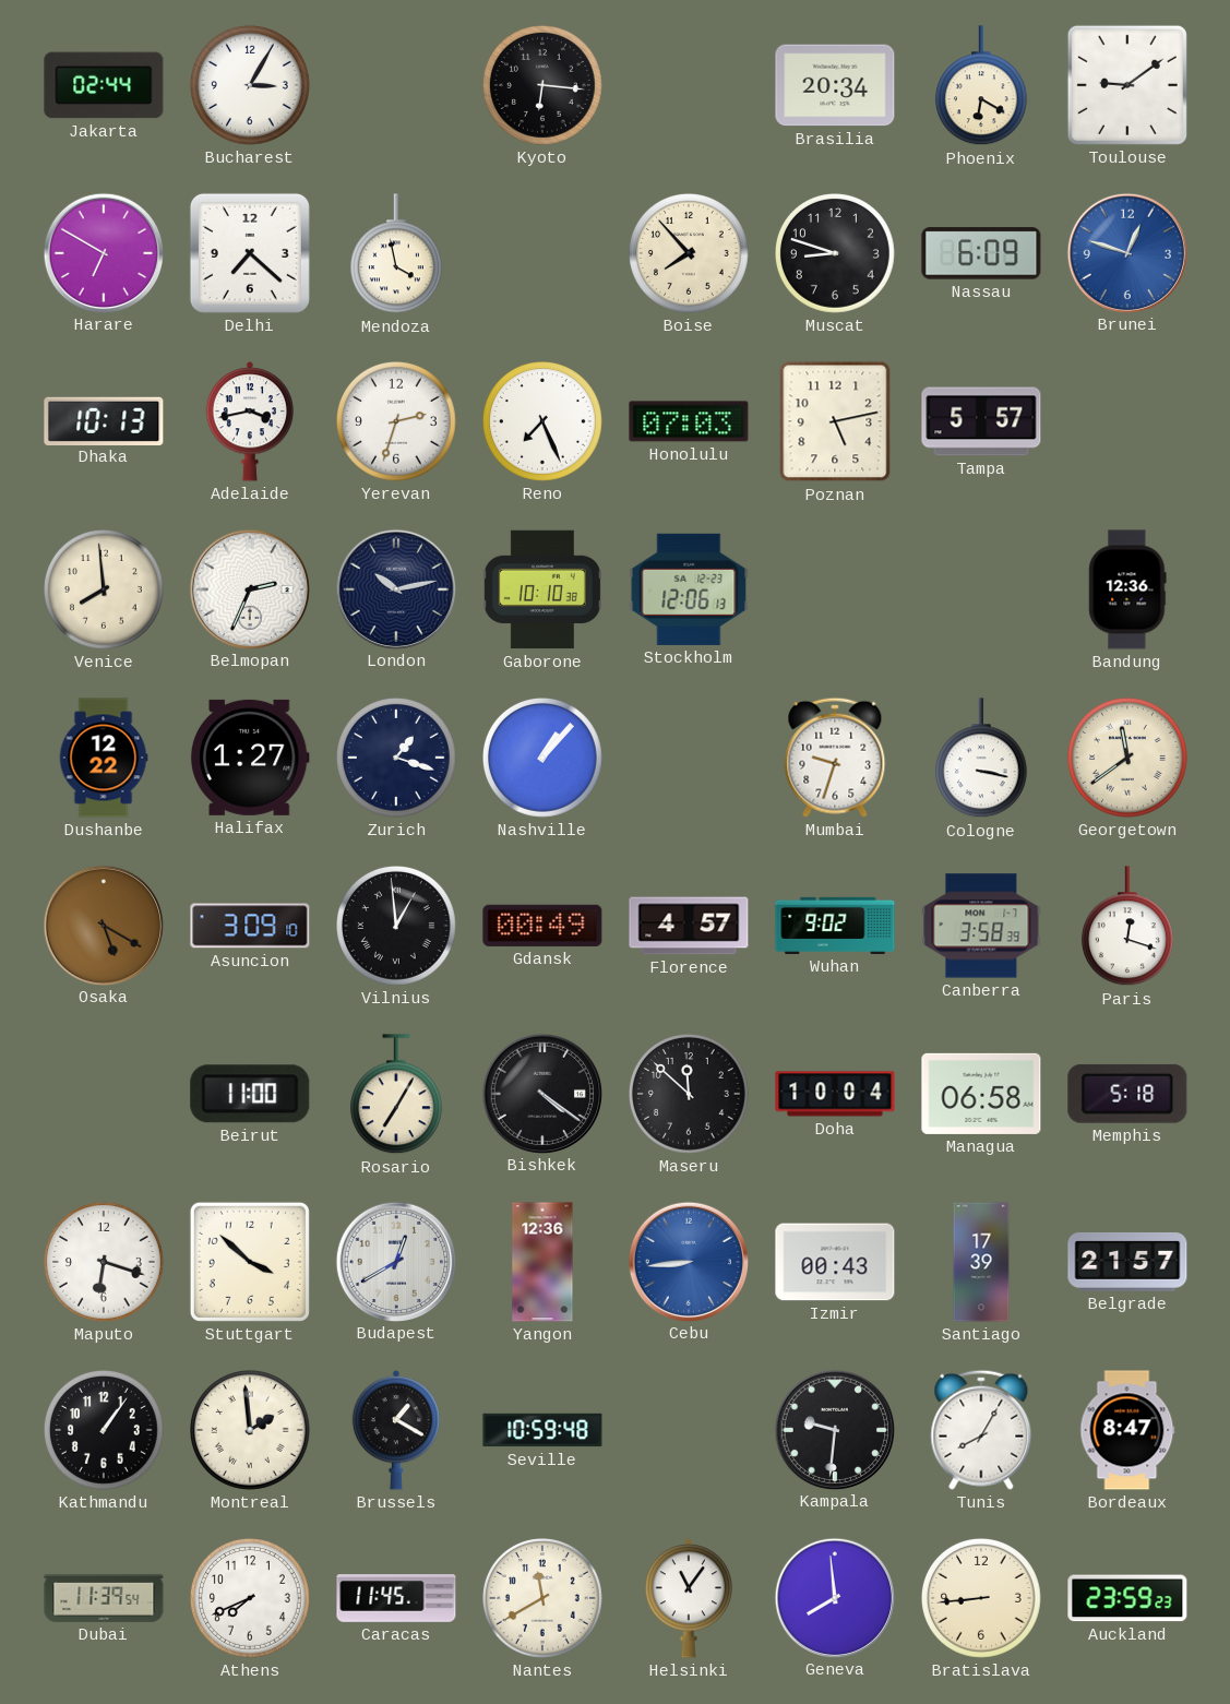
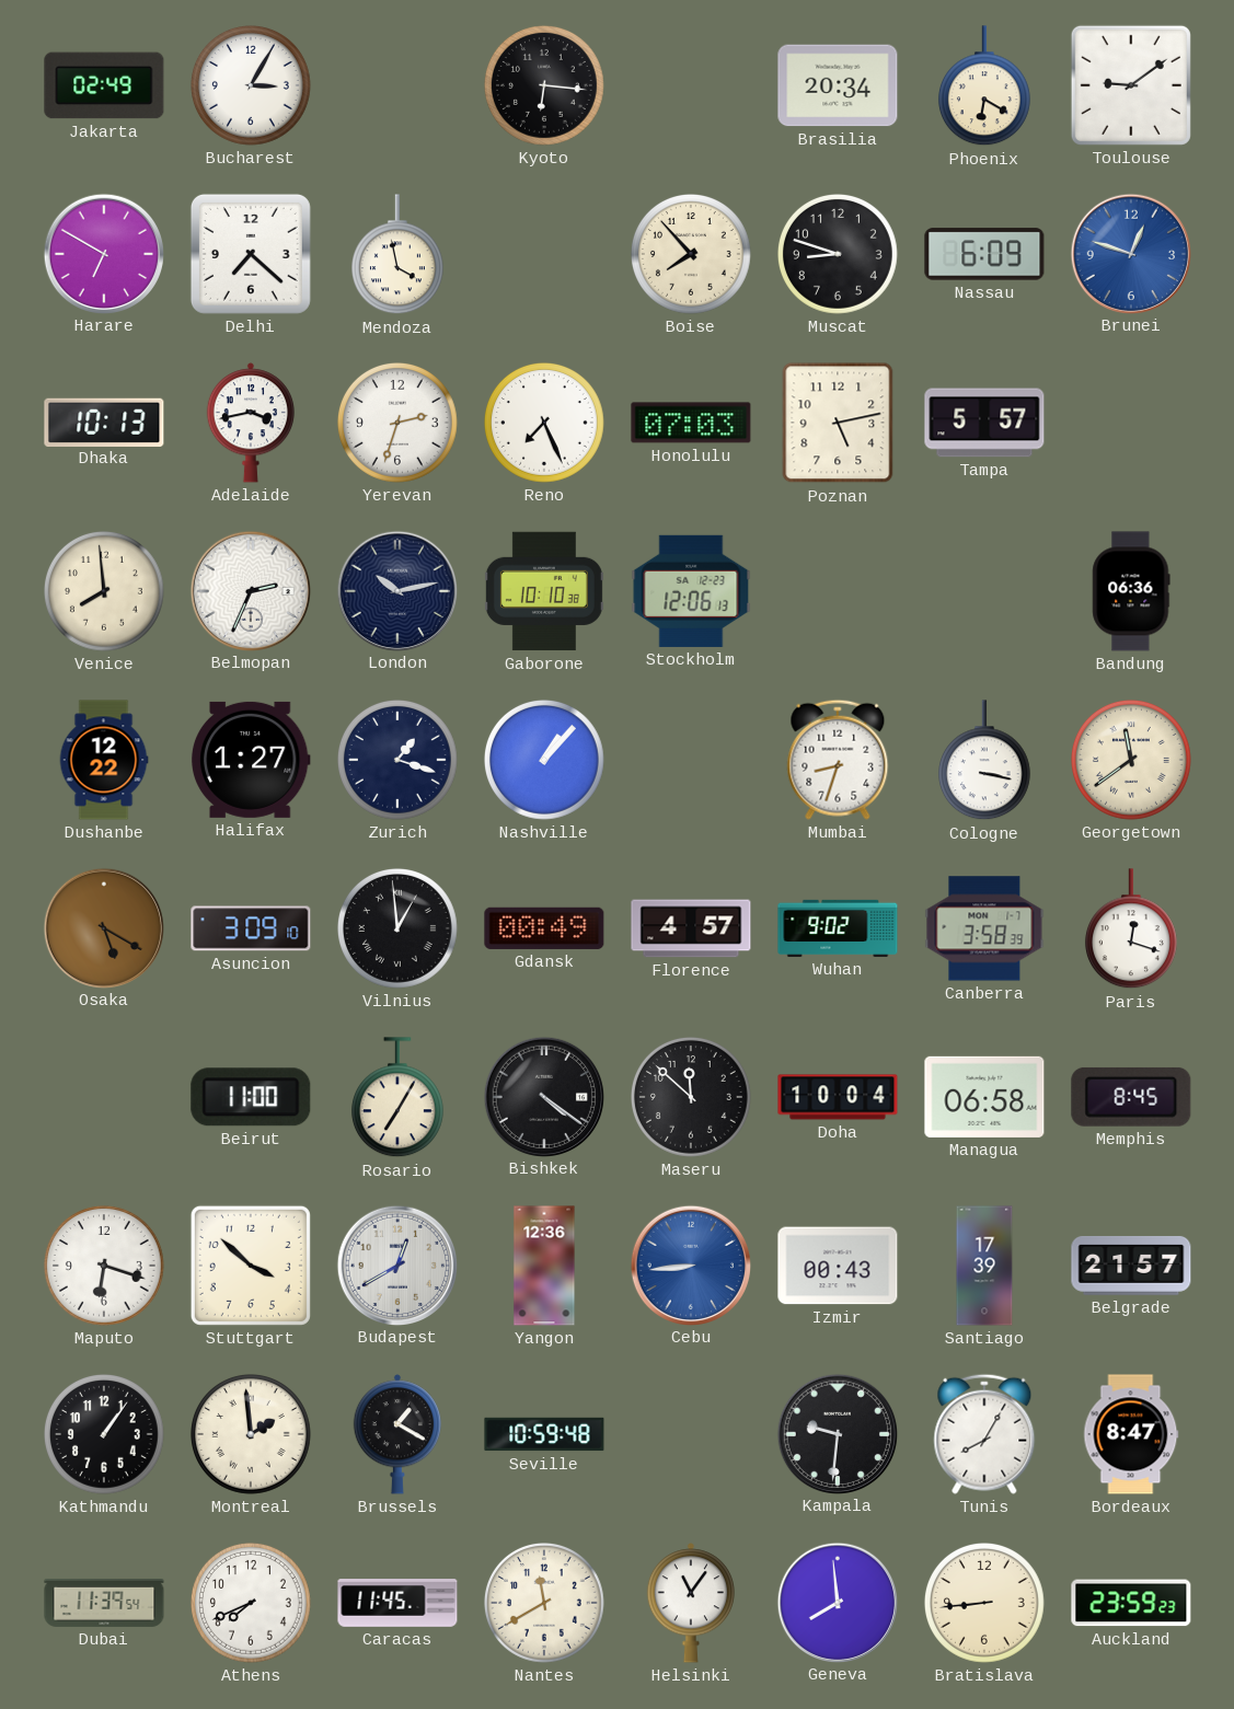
Jakarta: 02:44 -> 02:49 (104, 85)
Bandung: 12:36 -> 06:36 (1131, 591)
Mumbai: 9:33 -> 8:33 (838, 760)
Memphis: 5:18 -> 8:45 (1131, 1097)
